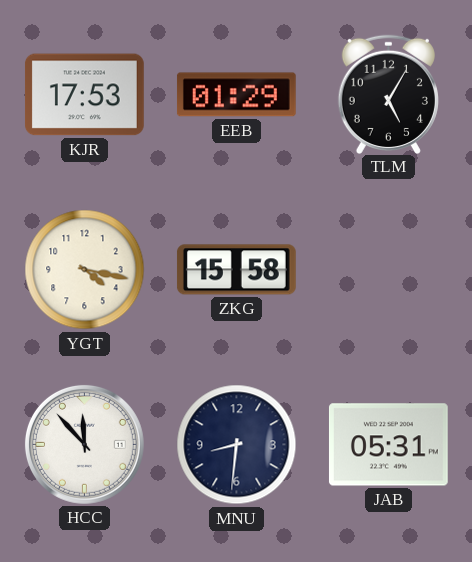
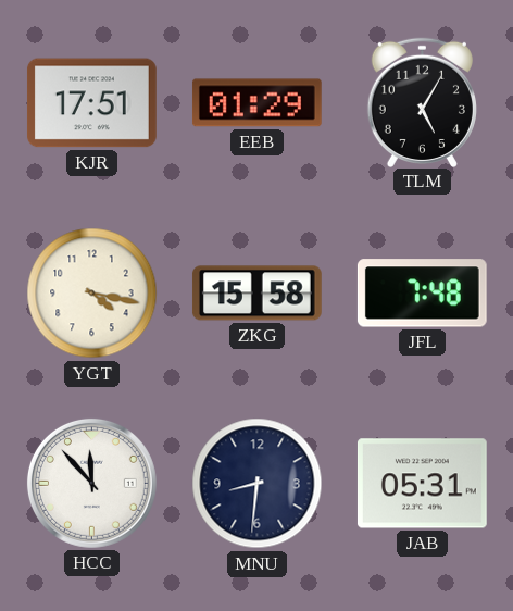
KJR: 17:53 -> 17:51 (91, 103)
JFL: none -> 7:48 (422, 294)
